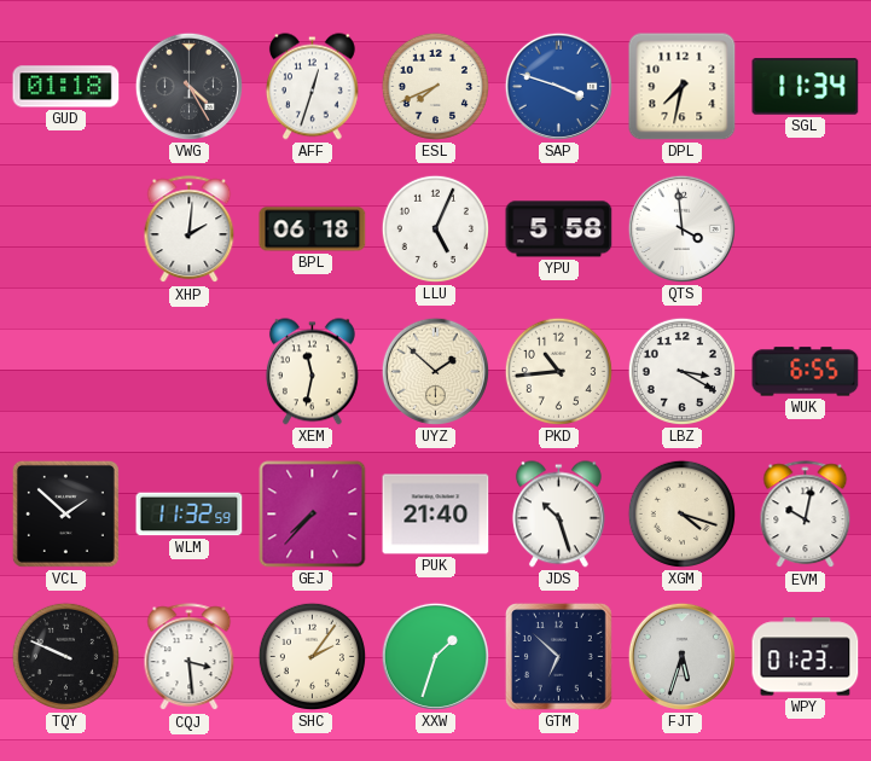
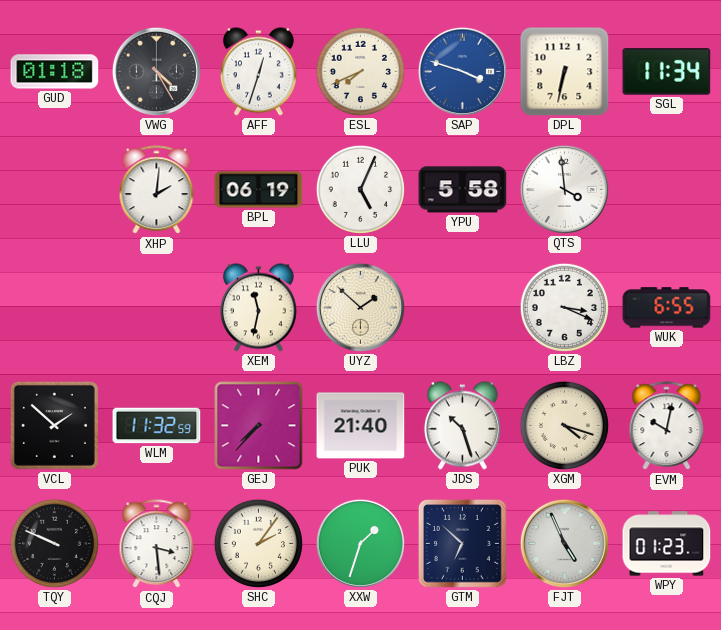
DPL: 7:32 -> 6:32 (565, 72)
BPL: 06:18 -> 06:19 (259, 190)
PKD: 10:44 -> none (558, 371)
LBZ: 3:20 -> 3:19 (564, 307)
FJT: 5:33 -> 4:56 (564, 543)
